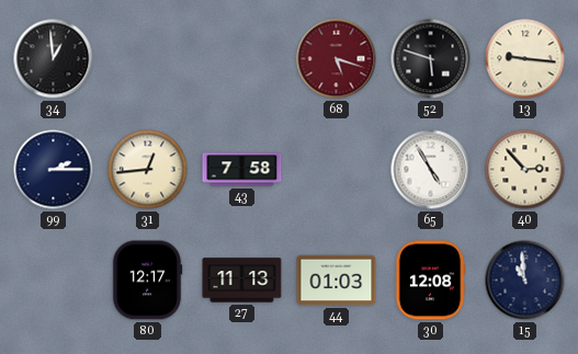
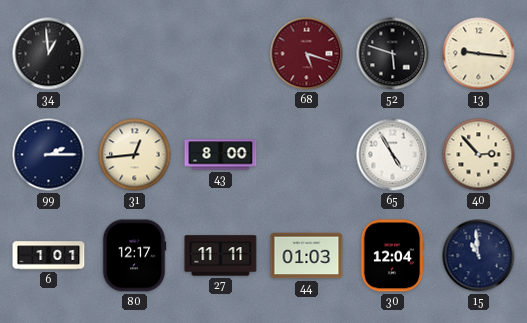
43: 7:58 -> 8:00 (221, 155)
6: none -> 1:01 (49, 256)
27: 11:13 -> 11:11 (221, 256)
30: 12:08 -> 12:04 (392, 256)
